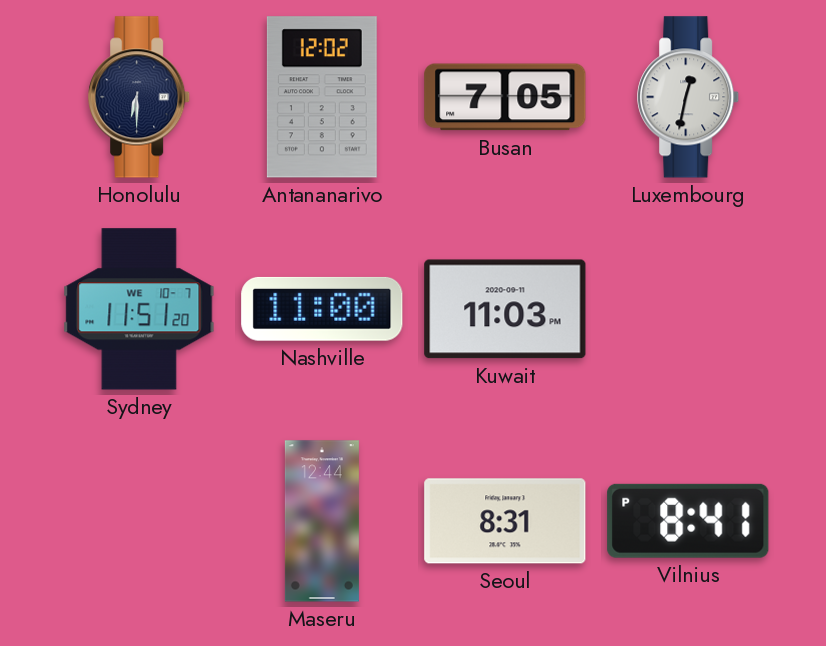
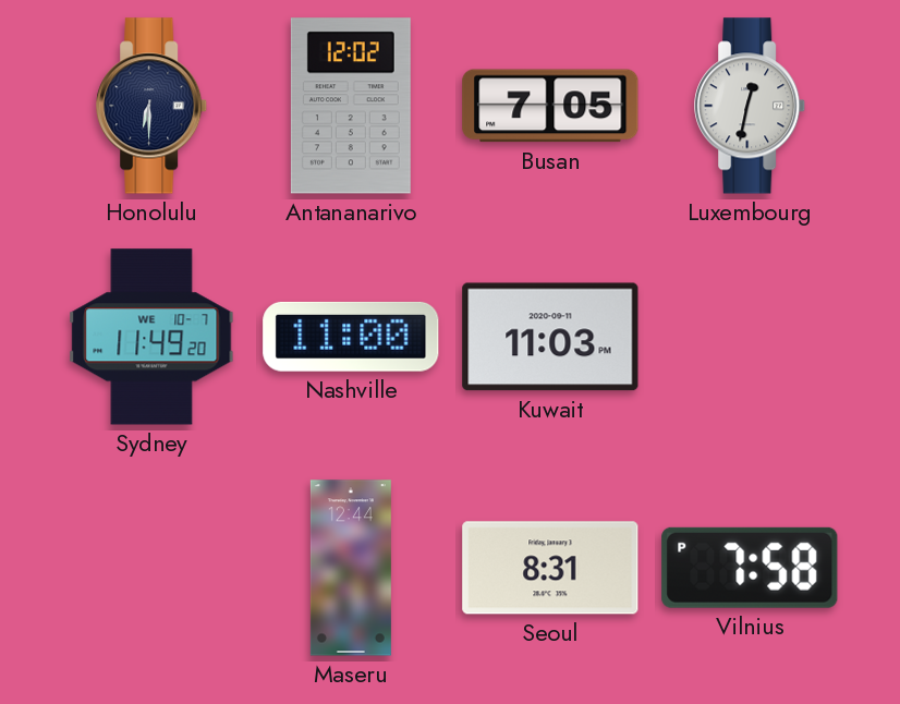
Sydney: 11:51 -> 11:49 (151, 337)
Vilnius: 8:41 -> 7:58 (750, 568)
